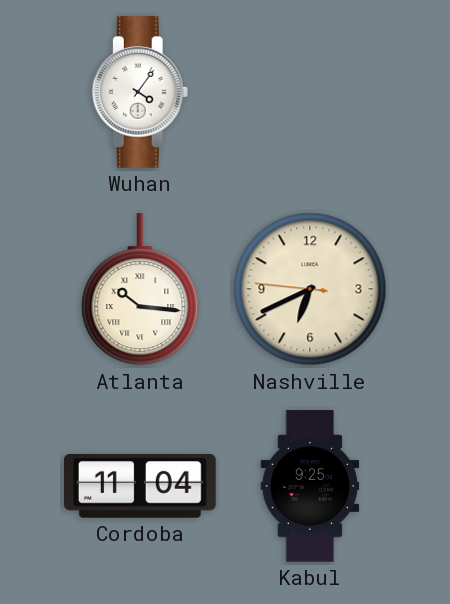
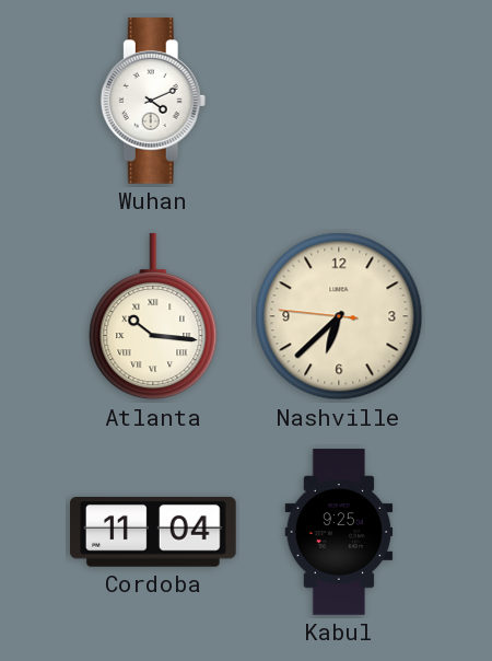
Wuhan: 4:06 -> 4:11 (153, 101)
Nashville: 6:40 -> 6:37 (339, 316)
